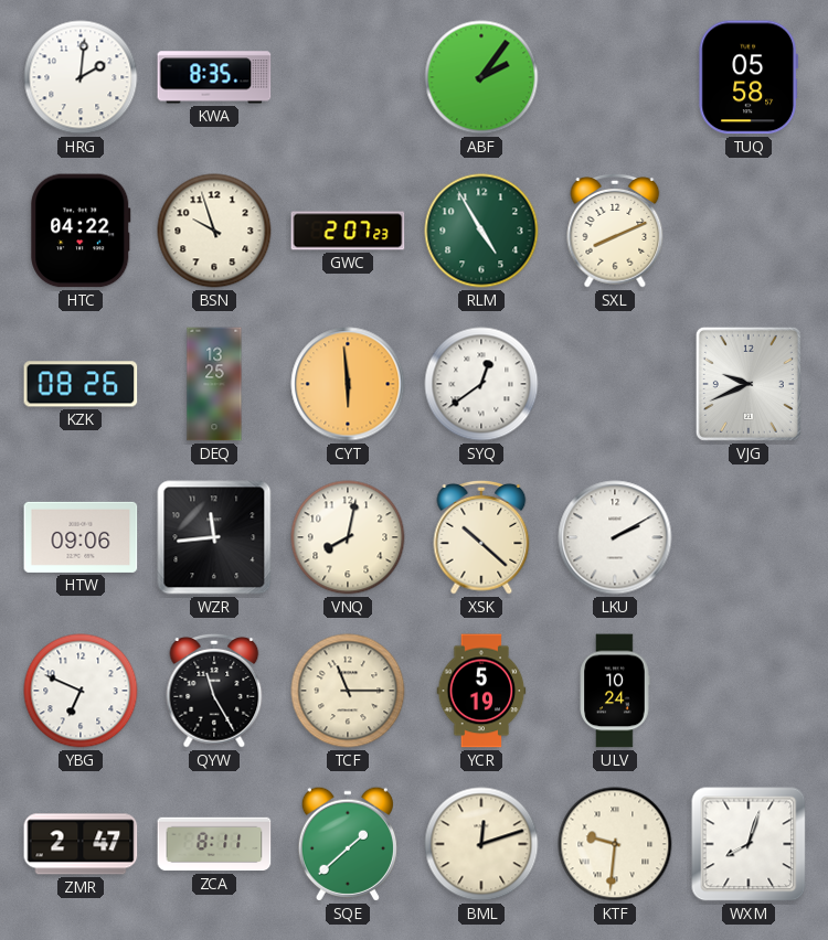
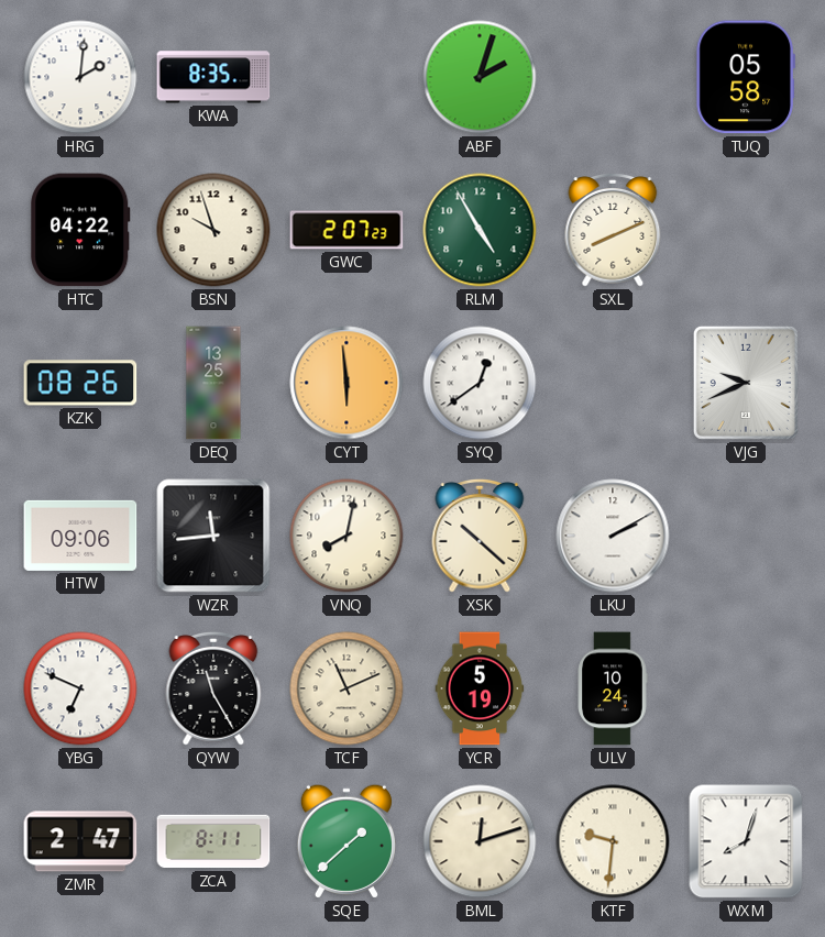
ABF: 2:06 -> 2:03 (480, 77)
TCF: 11:15 -> 11:11 (346, 688)
